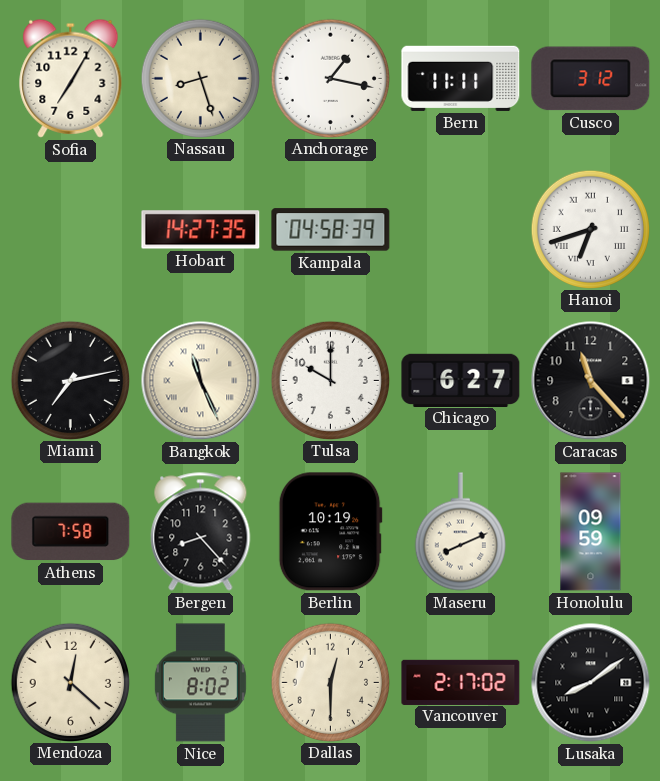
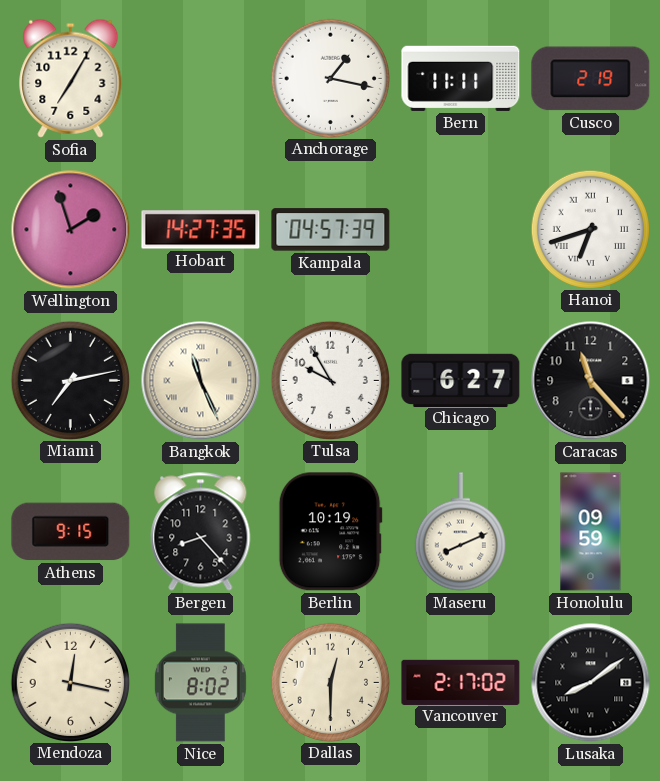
Nassau: 8:27 -> none (200, 78)
Cusco: 3:12 -> 2:19 (591, 79)
Wellington: none -> 1:57 (71, 230)
Kampala: 04:58 -> 04:57 (331, 230)
Tulsa: 10:00 -> 9:55 (330, 380)
Athens: 7:58 -> 9:15 (71, 532)
Mendoza: 12:22 -> 12:17 (70, 682)
